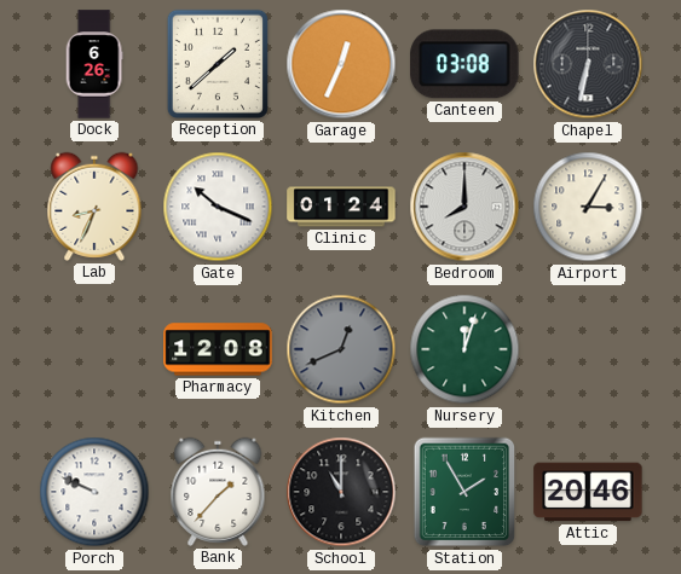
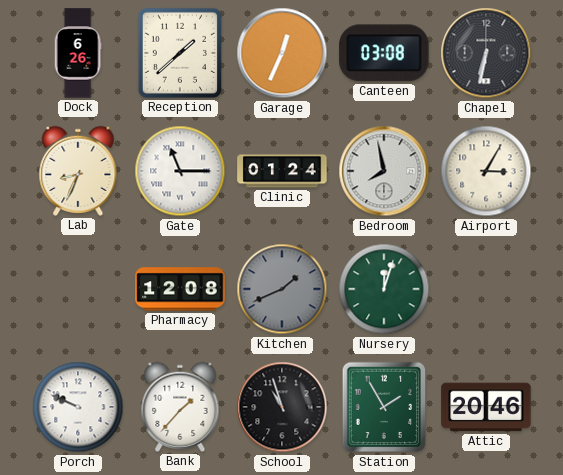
Gate: 10:19 -> 11:15 (180, 171)
Bedroom: 8:00 -> 7:58 (384, 171)
Kitchen: 12:41 -> 1:41 (282, 289)
School: 11:00 -> 10:57 (282, 407)
